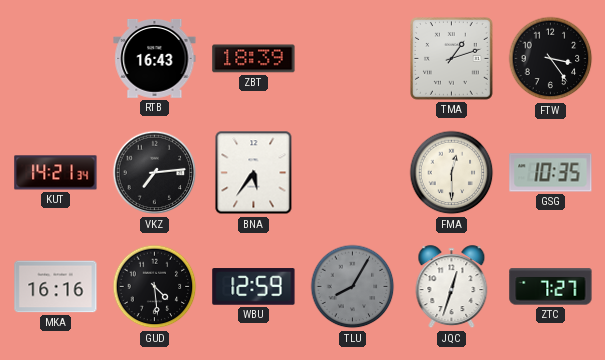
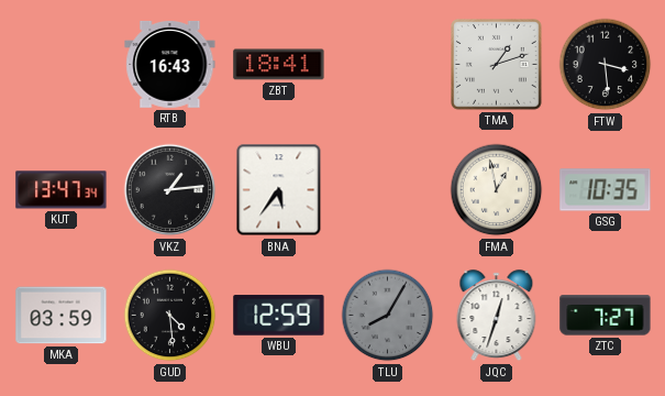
ZBT: 18:39 -> 18:41 (279, 65)
FTW: 3:24 -> 3:29 (606, 65)
KUT: 14:21 -> 13:47 (62, 190)
VKZ: 7:14 -> 1:14 (170, 190)
FMA: 12:30 -> 12:58 (497, 190)
MKA: 16:16 -> 03:59 (62, 316)
